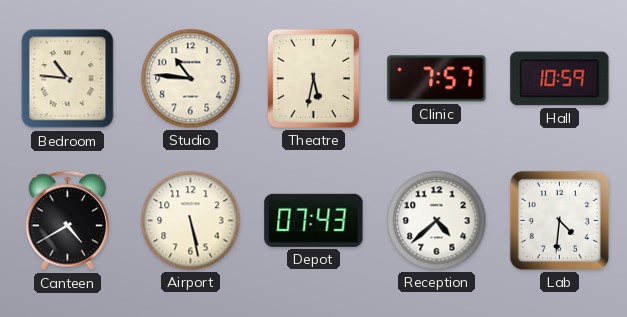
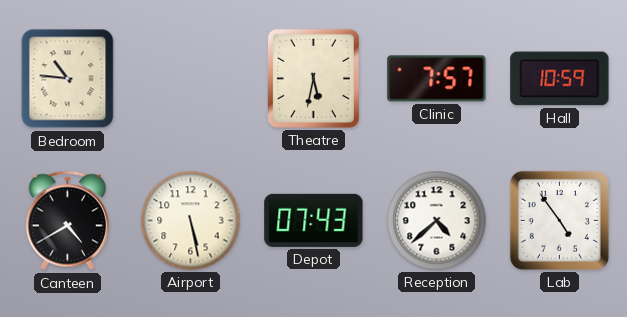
Studio: 10:46 -> none (191, 79)
Lab: 4:31 -> 4:54 (559, 220)
